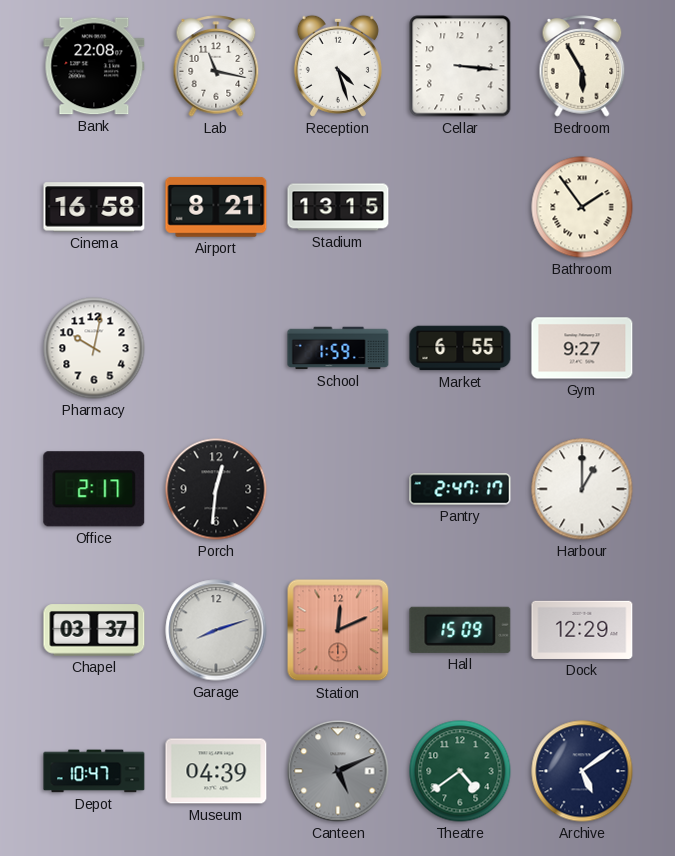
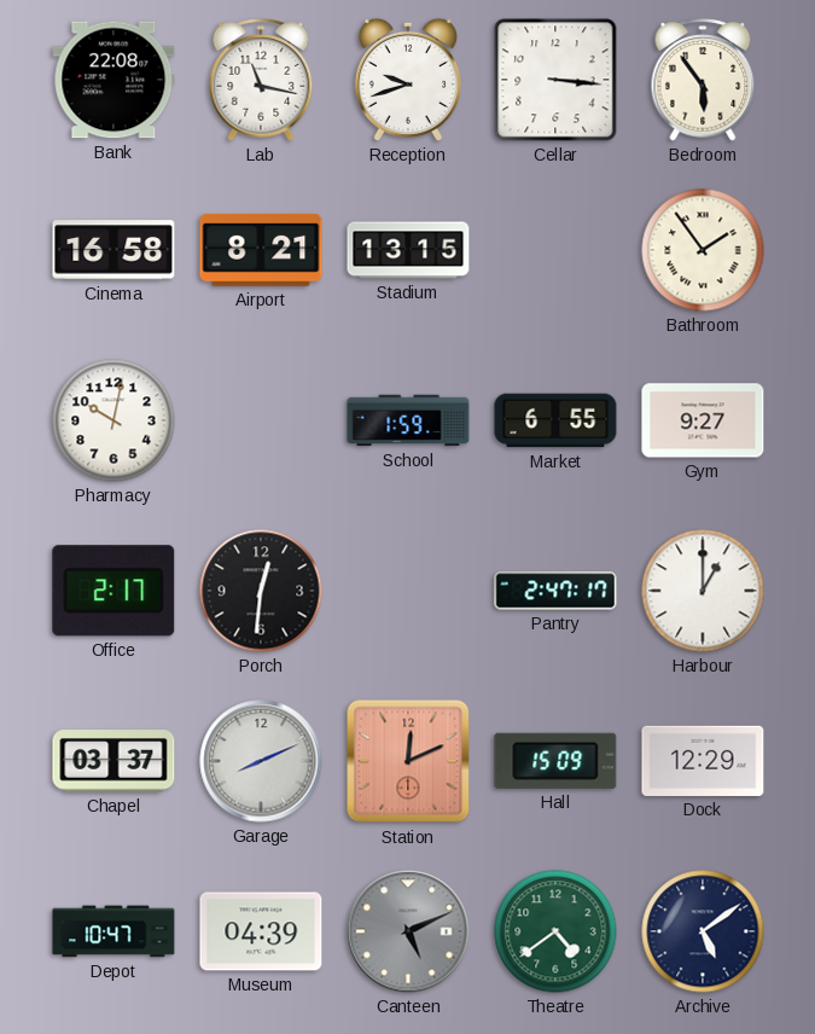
Reception: 4:27 -> 9:42 (408, 80)
Bedroom: 5:55 -> 5:54 (703, 80)
Garage: 8:12 -> 8:11 (261, 761)
